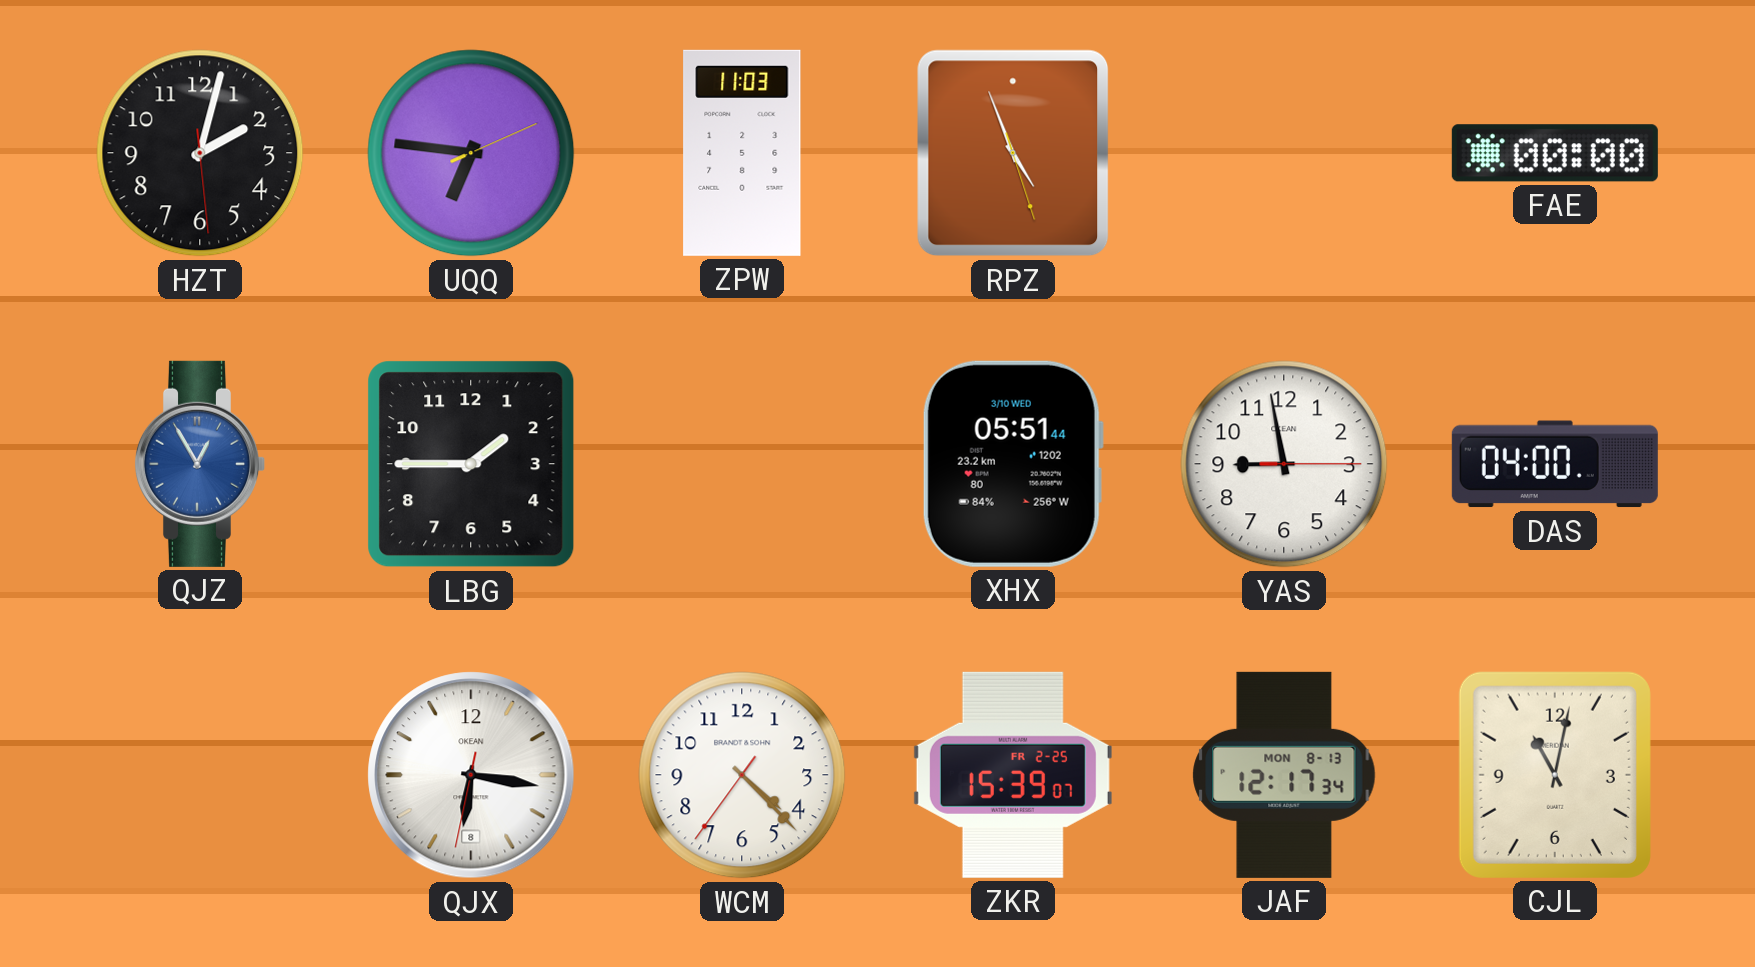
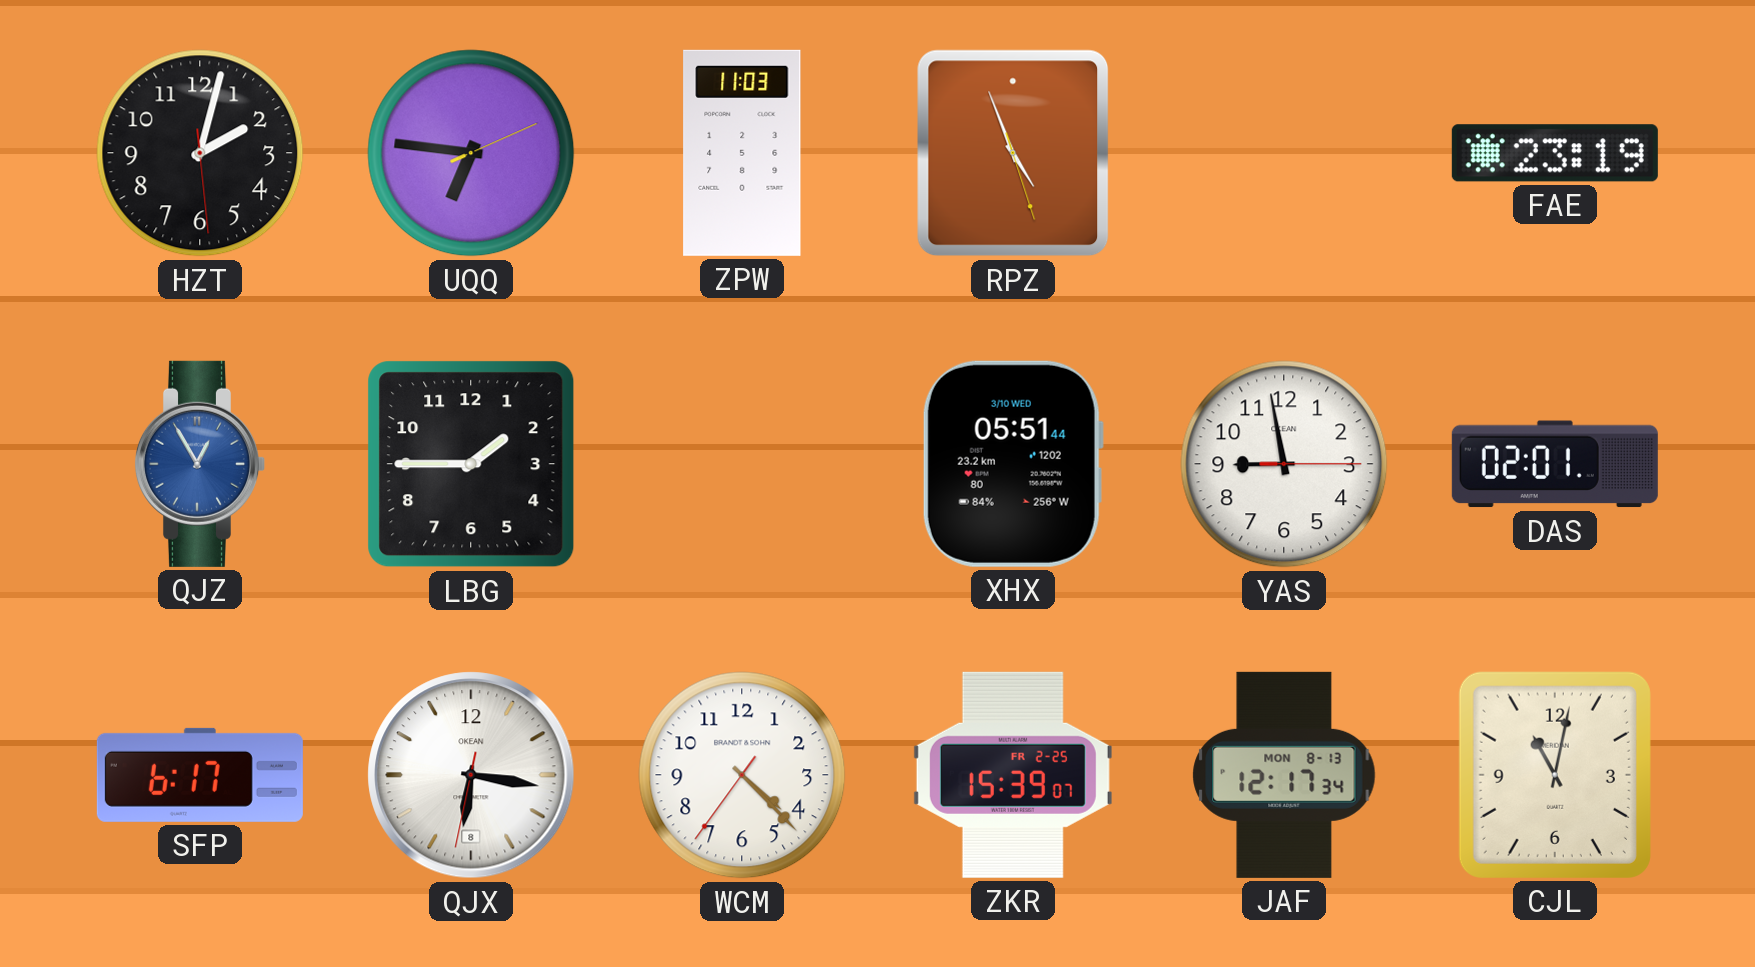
FAE: 00:00 -> 23:19 (1555, 153)
DAS: 04:00 -> 02:01 (1555, 464)
SFP: none -> 6:17 (200, 775)
